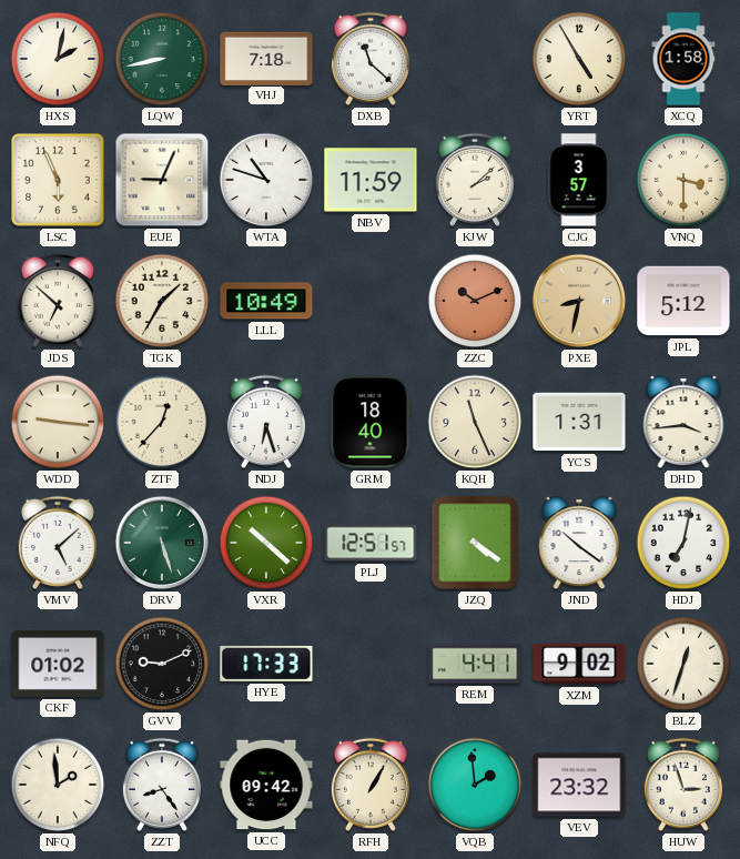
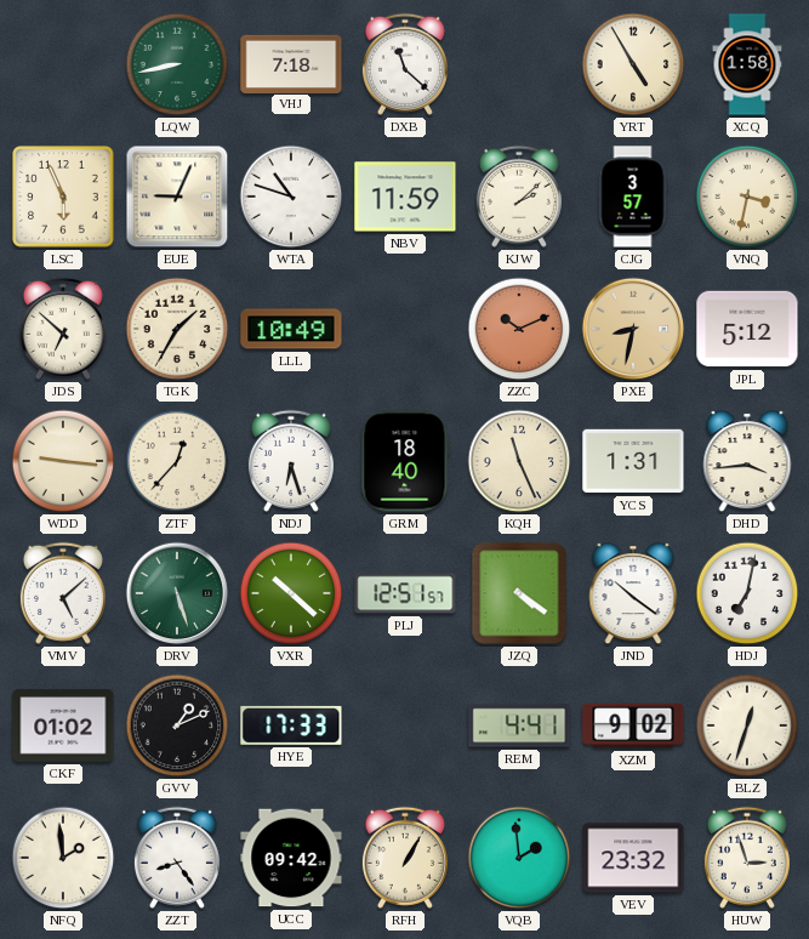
HXS: 2:02 -> none (58, 59)
VNQ: 3:30 -> 3:32 (747, 197)
GVV: 9:11 -> 1:11 (177, 725)
